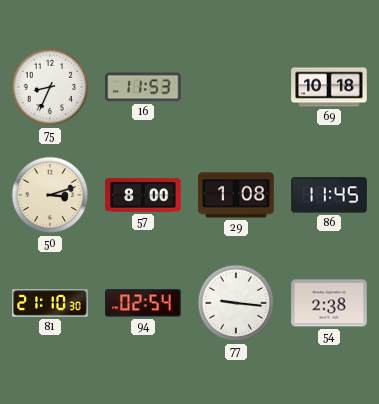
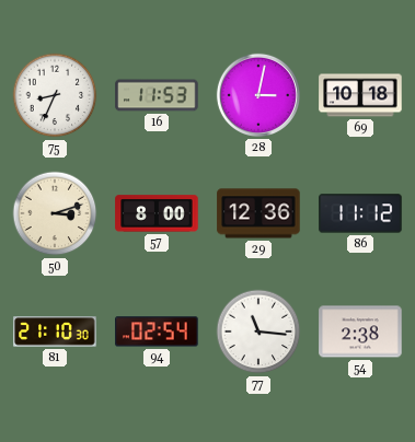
28: none -> 3:02 (258, 95)
29: 1:08 -> 12:36 (258, 213)
86: 11:45 -> 11:12 (360, 213)
77: 9:16 -> 11:16 (258, 331)
